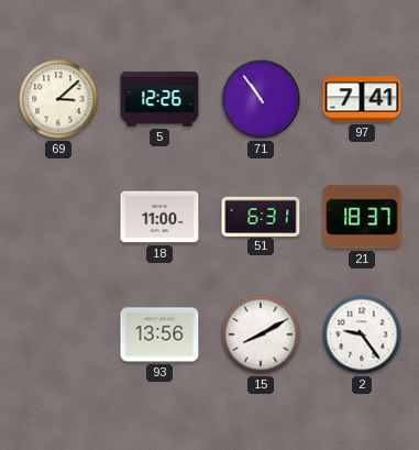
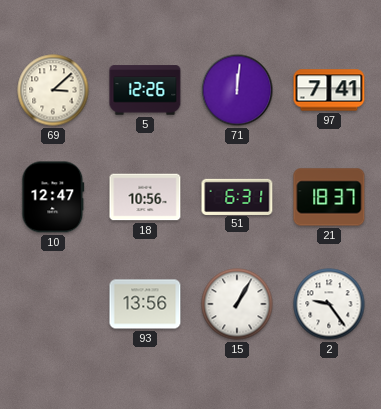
71: 10:54 -> 12:01 (237, 90)
10: none -> 12:47 (53, 197)
18: 11:00 -> 10:56 (145, 197)
15: 8:10 -> 1:05 (237, 304)
